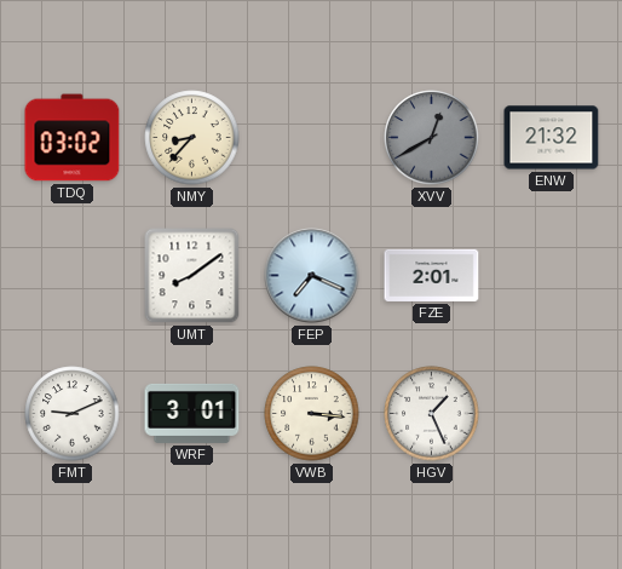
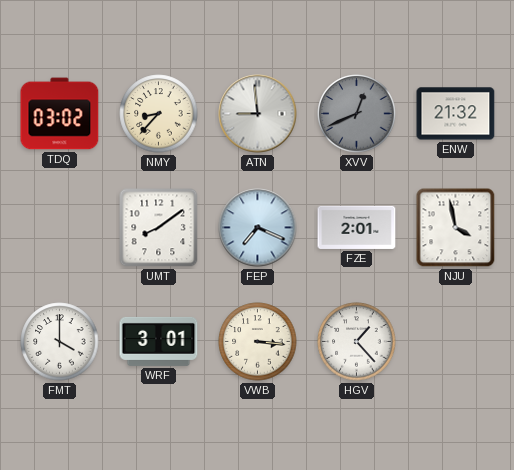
ATN: none -> 8:59 (258, 114)
XVV: 12:40 -> 12:41 (357, 114)
NJU: none -> 3:58 (456, 228)
FMT: 9:11 -> 4:00 (60, 342)
HGV: 1:26 -> 1:23 (357, 342)
